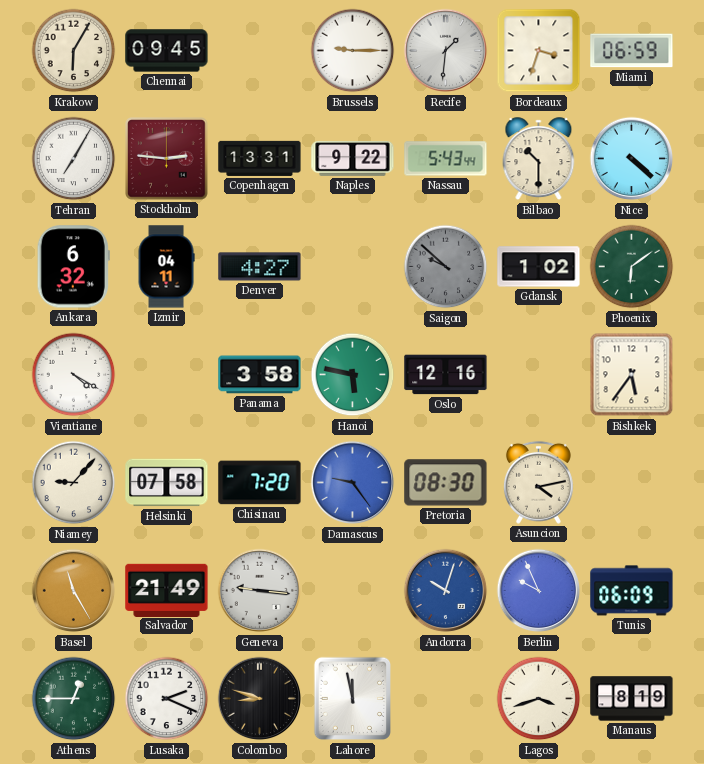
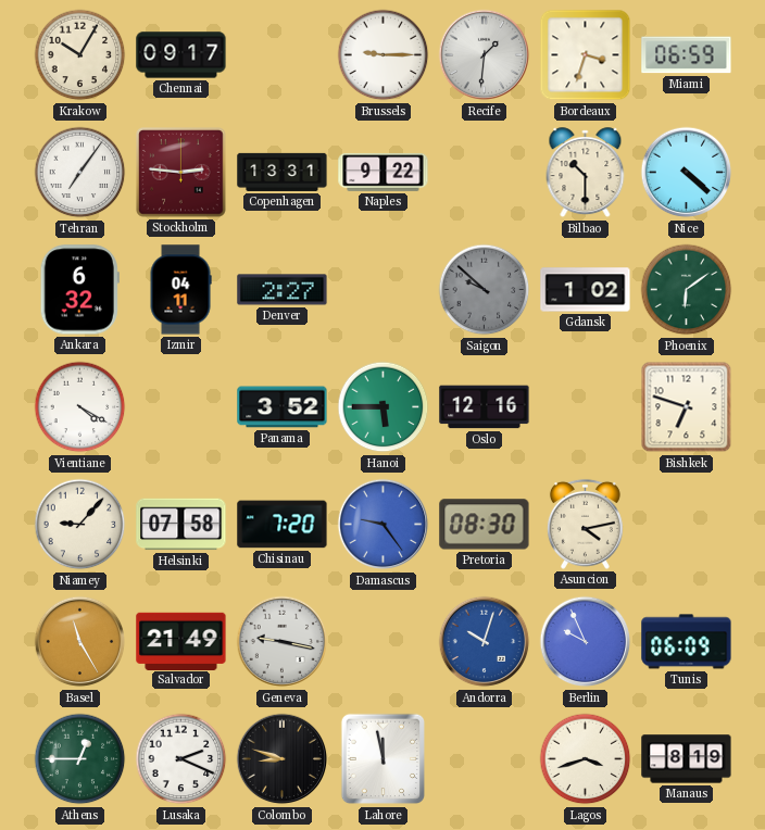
Krakow: 6:05 -> 10:05 (80, 55)
Chennai: 09:45 -> 09:17 (181, 55)
Tehran: 7:05 -> 7:06 (80, 173)
Nassau: 5:43 -> none (446, 159)
Denver: 4:27 -> 2:27 (283, 290)
Panama: 3:58 -> 3:52 (283, 407)
Hanoi: 5:47 -> 5:45 (384, 407)
Bishkek: 5:36 -> 6:48 (687, 407)
Geneva: 9:16 -> 9:17 (283, 642)
